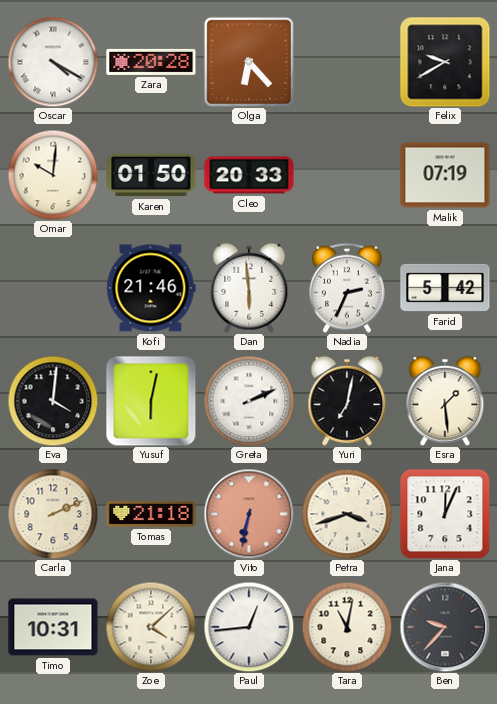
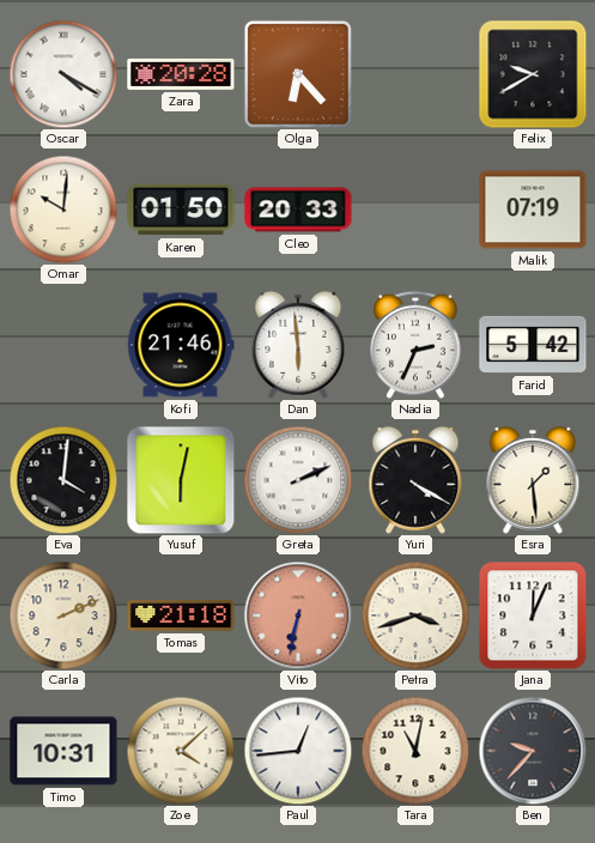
Yuri: 7:02 -> 4:20 (415, 480)
